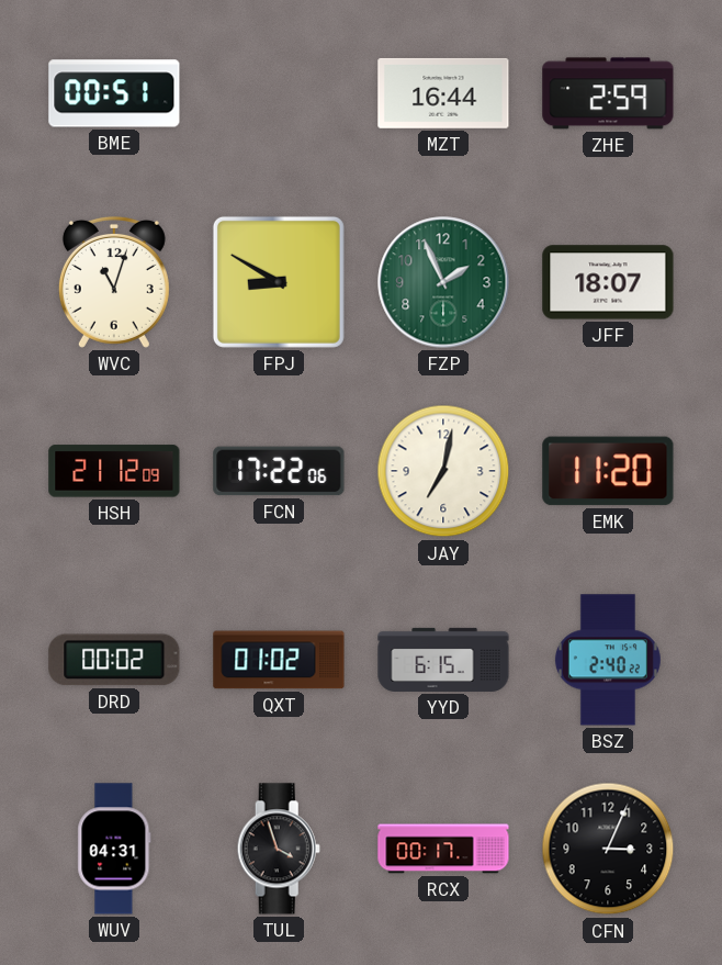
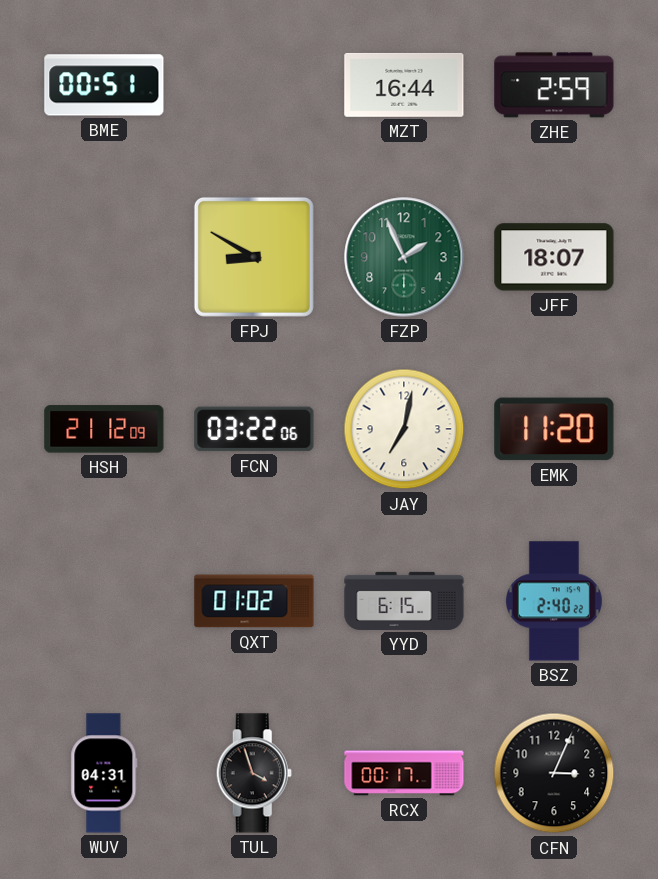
WVC: 11:03 -> none (114, 282)
FCN: 17:22 -> 03:22 (254, 429)
DRD: 00:02 -> none (114, 660)
